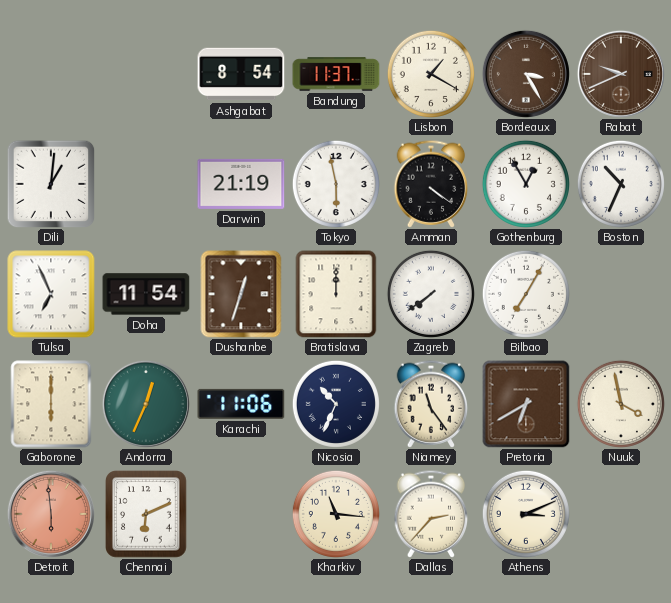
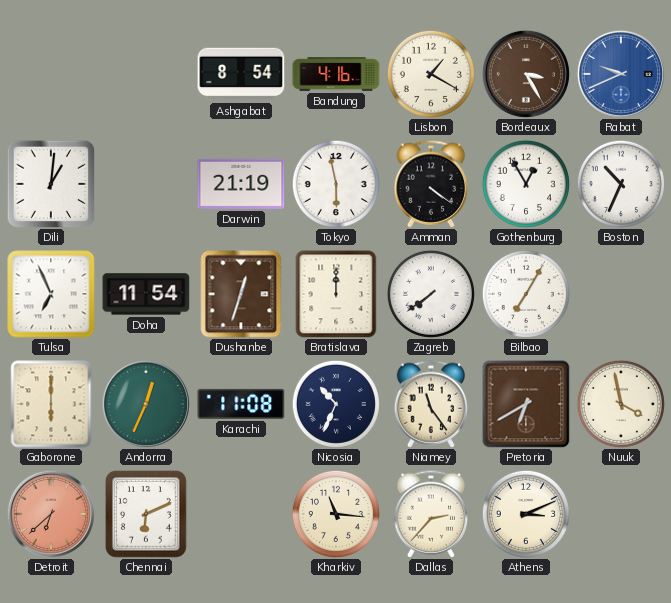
Bandung: 11:37 -> 4:16 (336, 74)
Rabat dial: brown -> blue (621, 74)
Karachi: 11:06 -> 11:08 (241, 404)
Detroit: 5:59 -> 6:38 (51, 514)
